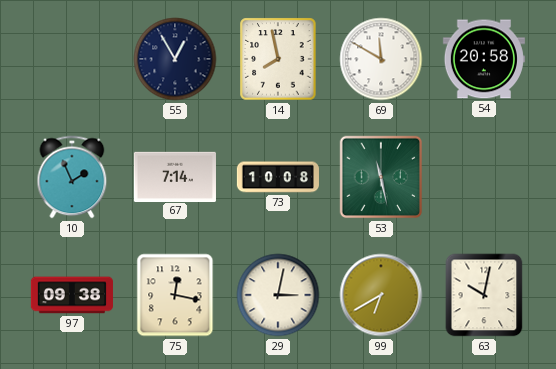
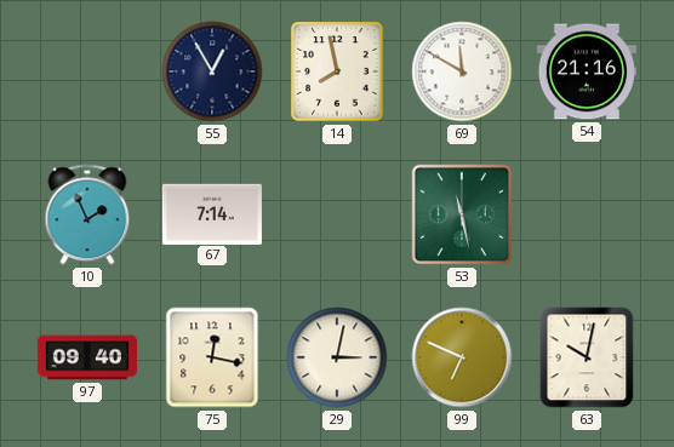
54: 20:58 -> 21:16 (587, 71)
73: 10:08 -> none (278, 177)
97: 09:38 -> 09:40 (87, 357)
99: 6:40 -> 6:49 (462, 357)
